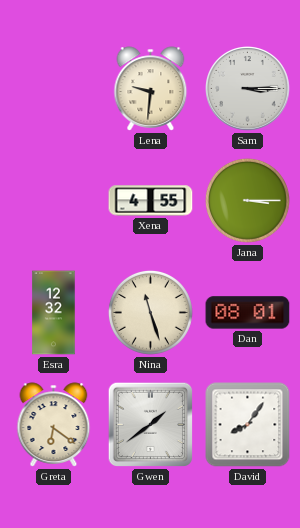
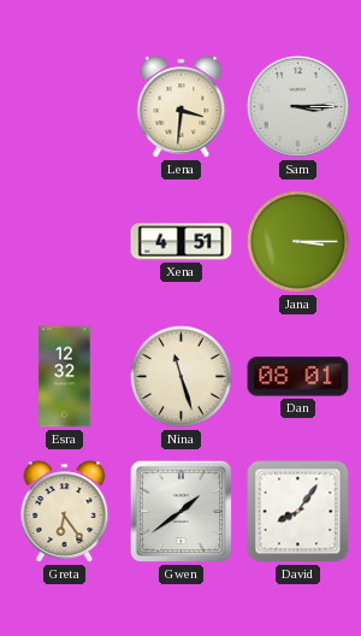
Lena: 9:31 -> 3:31 (182, 107)
Xena: 4:55 -> 4:51 (182, 242)
Greta: 6:21 -> 6:24 (65, 512)
